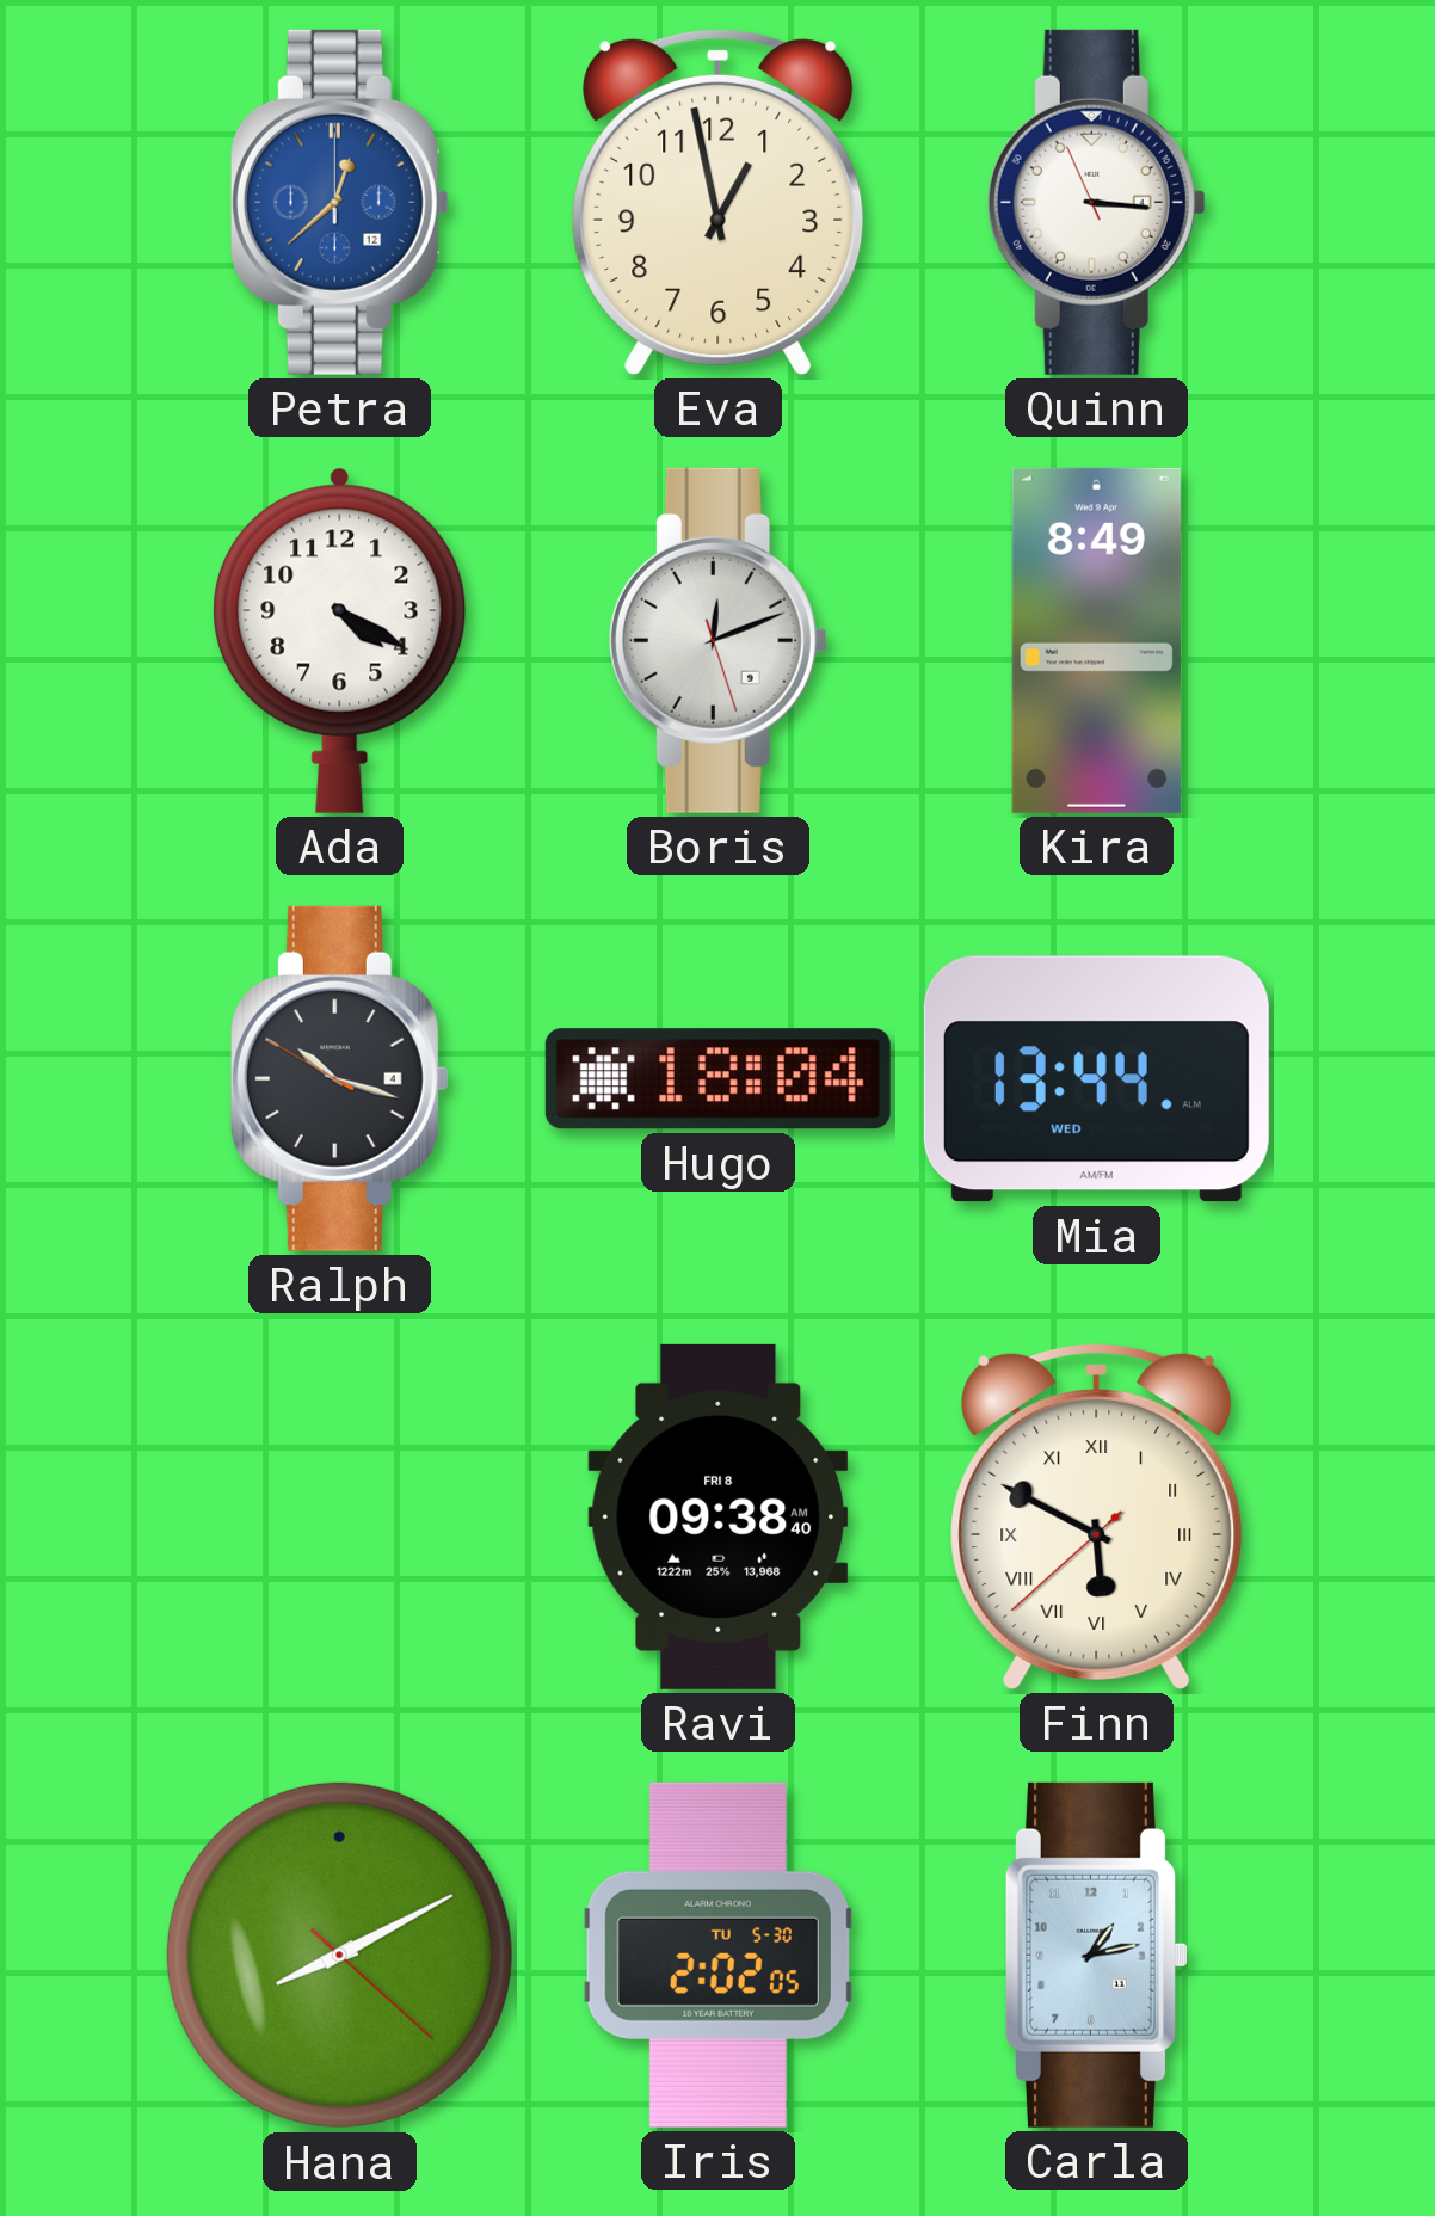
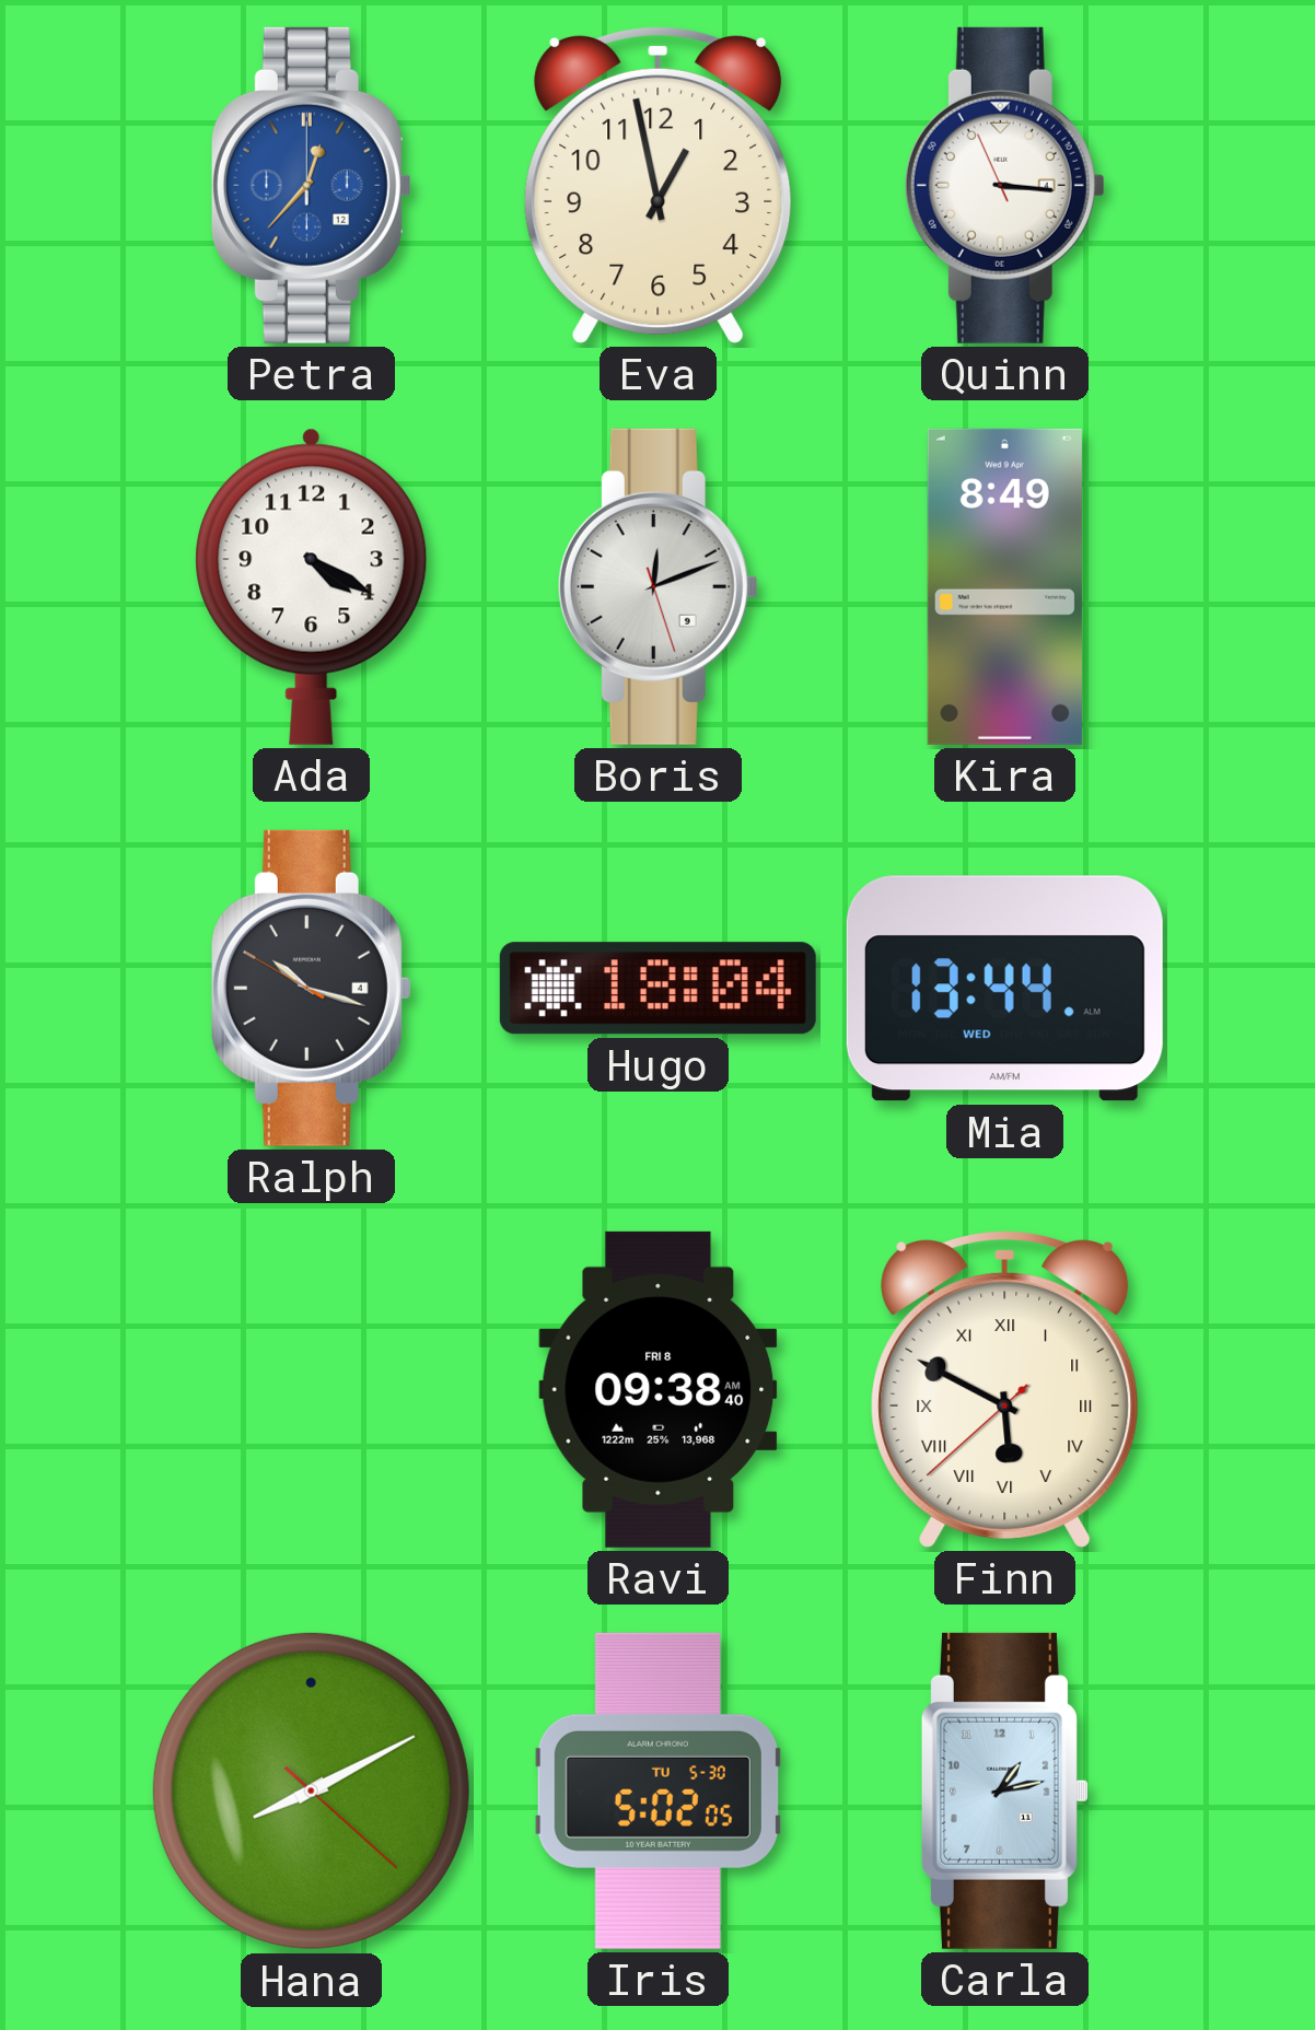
Petra: 12:38 -> 12:37 (311, 185)
Iris: 2:02 -> 5:02 (657, 1790)
